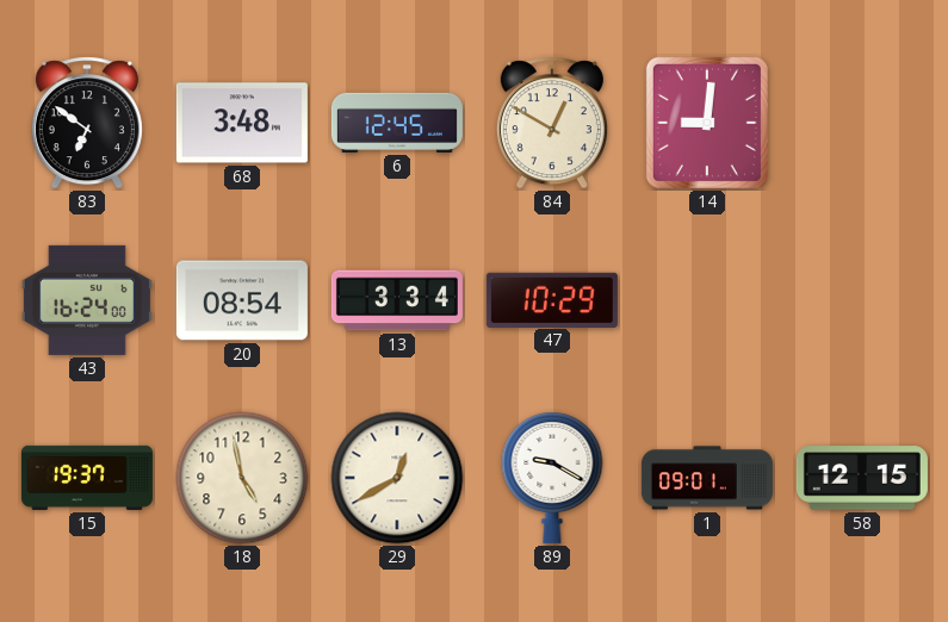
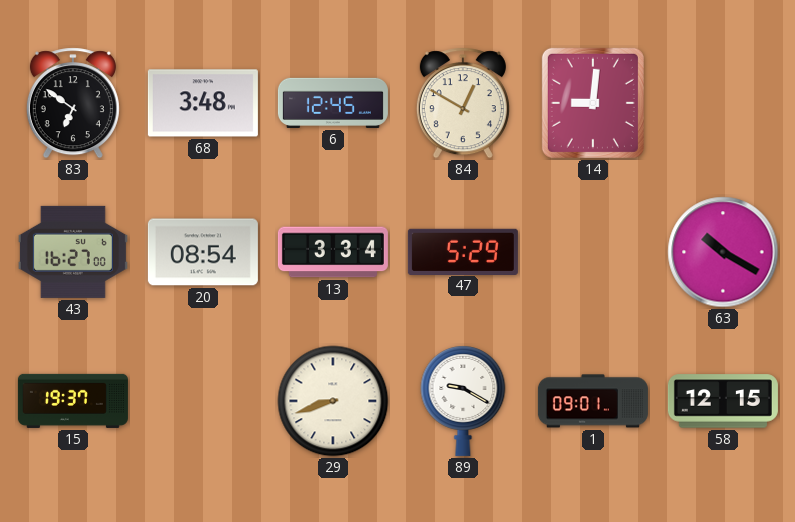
43: 16:24 -> 16:27 (73, 252)
47: 10:29 -> 5:29 (463, 251)
63: none -> 10:20 (723, 252)
18: 4:58 -> none (242, 478)
29: 12:40 -> 8:42 (333, 401)
